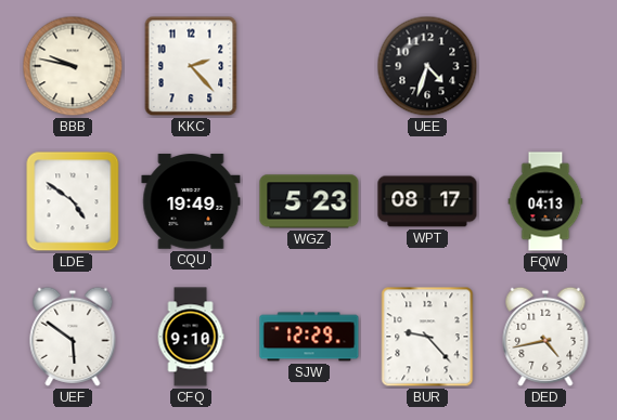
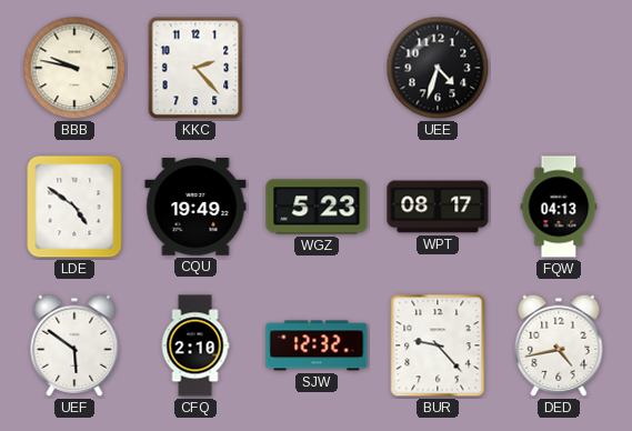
CFQ: 9:10 -> 2:10 (195, 345)
SJW: 12:29 -> 12:32 (317, 345)
